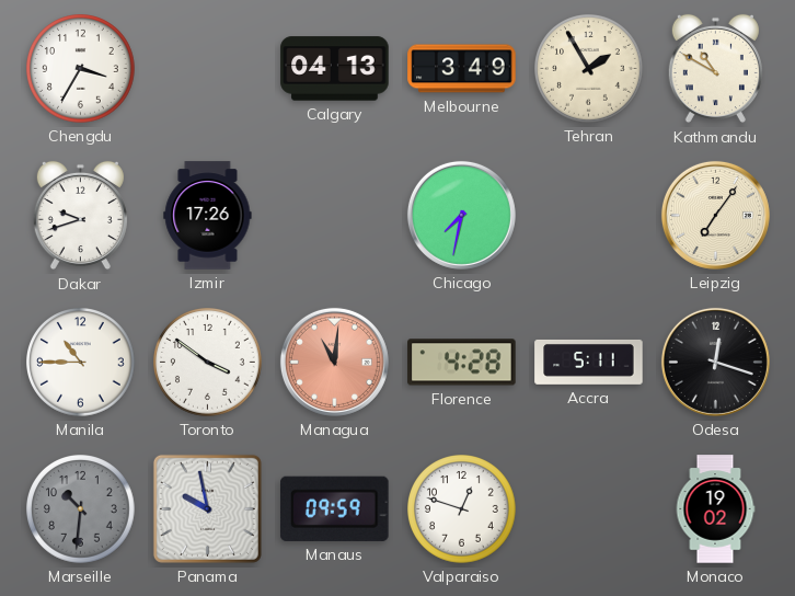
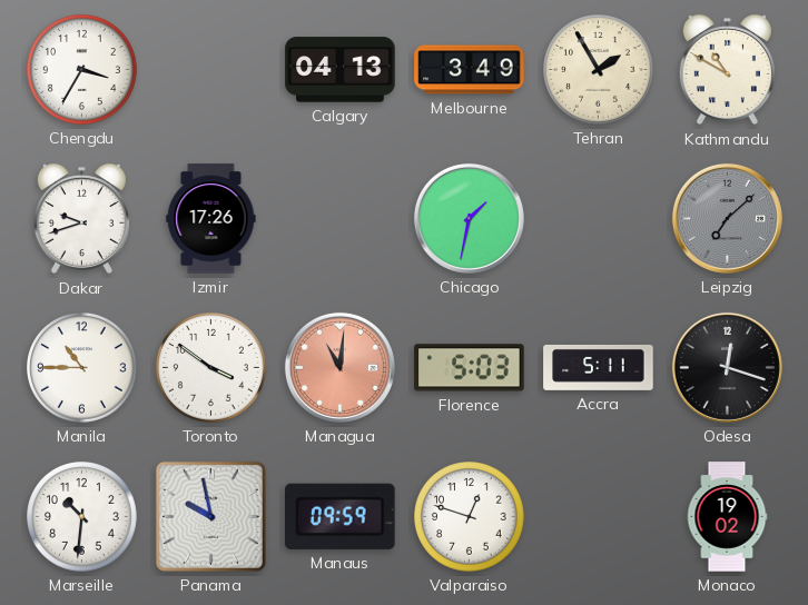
Chicago: 7:32 -> 1:32 (469, 218)
Leipzig: 7:06 -> 7:08 (727, 218)
Leipzig dial: cream -> grey (727, 218)
Florence: 4:28 -> 5:03 (470, 368)
Marseille dial: grey -> white (82, 517)
